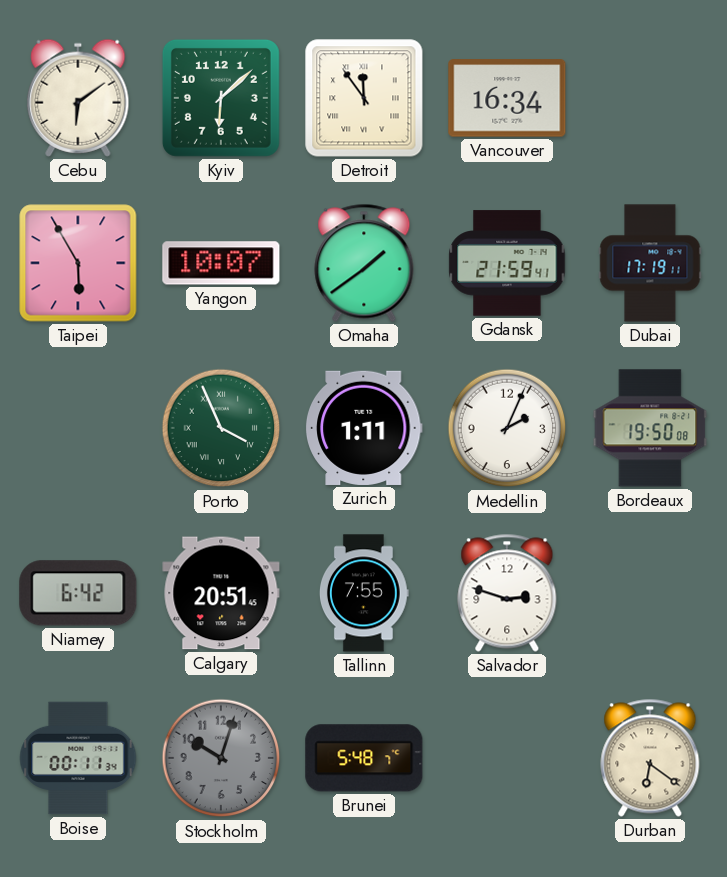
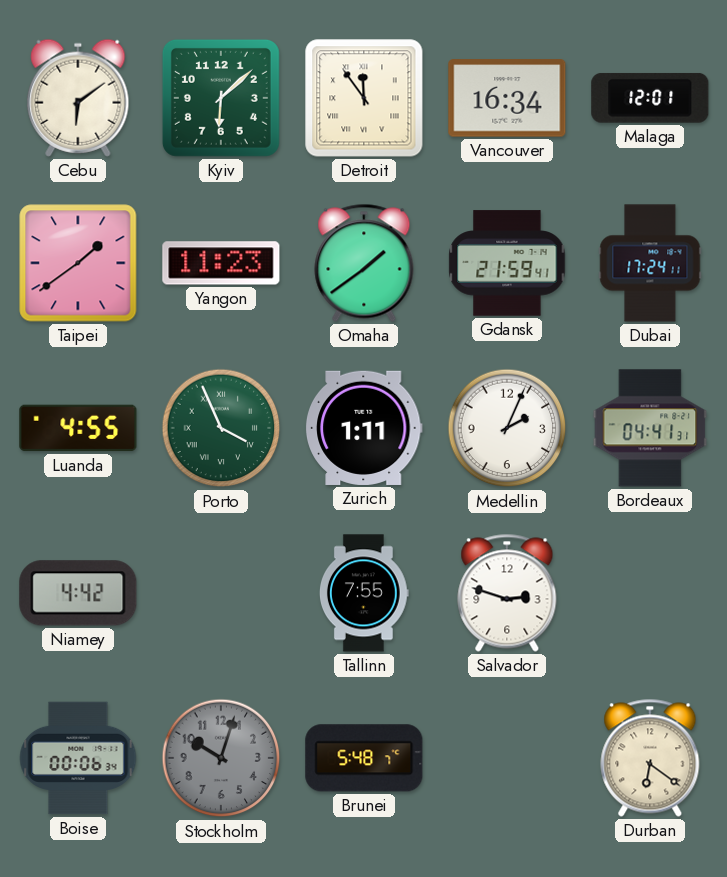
Malaga: none -> 12:01 (650, 98)
Taipei: 5:55 -> 1:39 (78, 263)
Yangon: 10:07 -> 11:23 (221, 263)
Dubai: 17:19 -> 17:24 (650, 263)
Luanda: none -> 4:55 (78, 428)
Bordeaux: 19:50 -> 04:41 (650, 428)
Niamey: 6:42 -> 4:42 (78, 593)
Calgary: 20:51 -> none (221, 593)
Boise: 00:11 -> 00:06 (78, 758)
